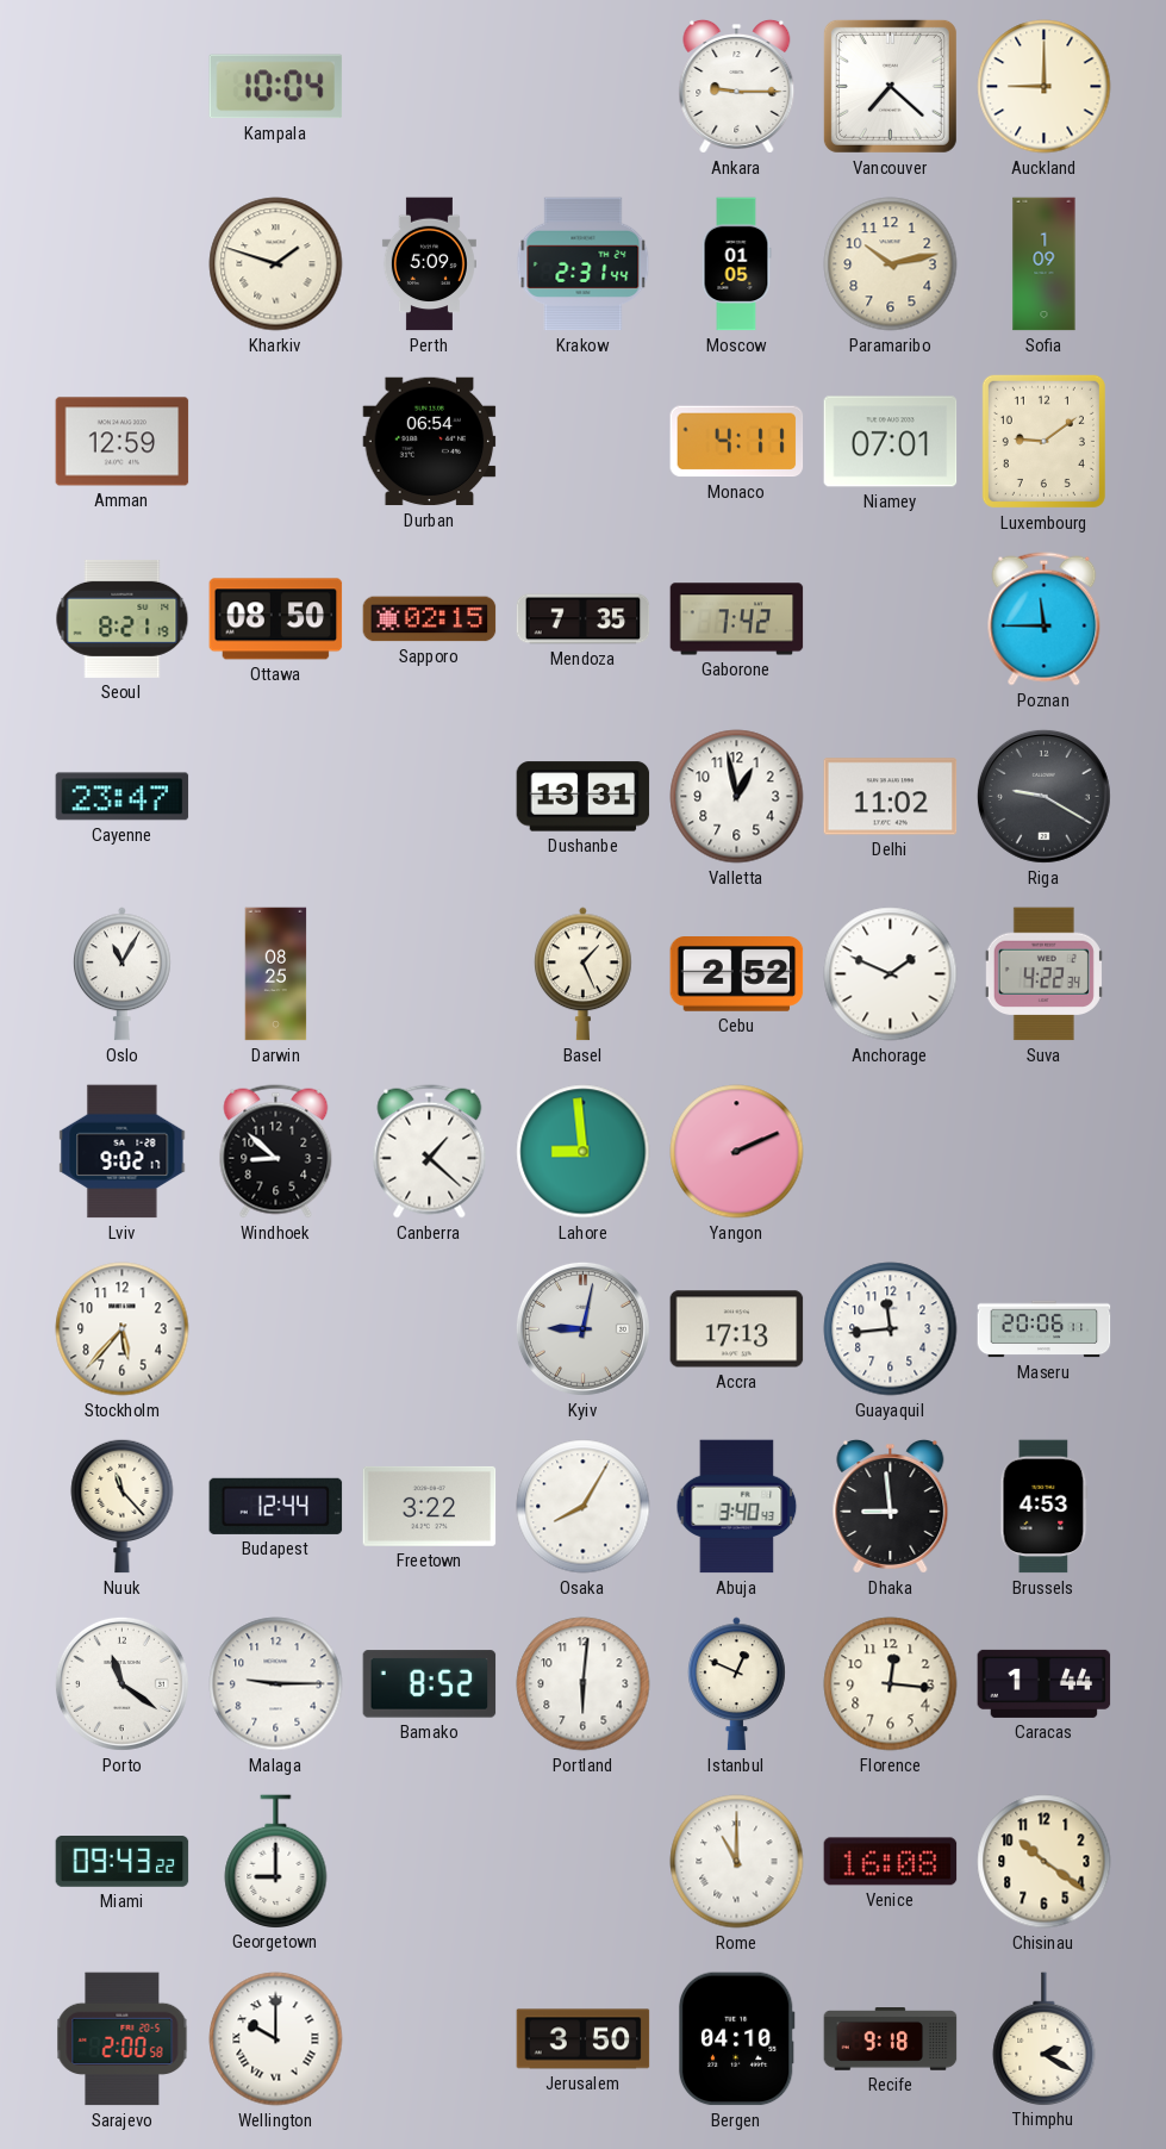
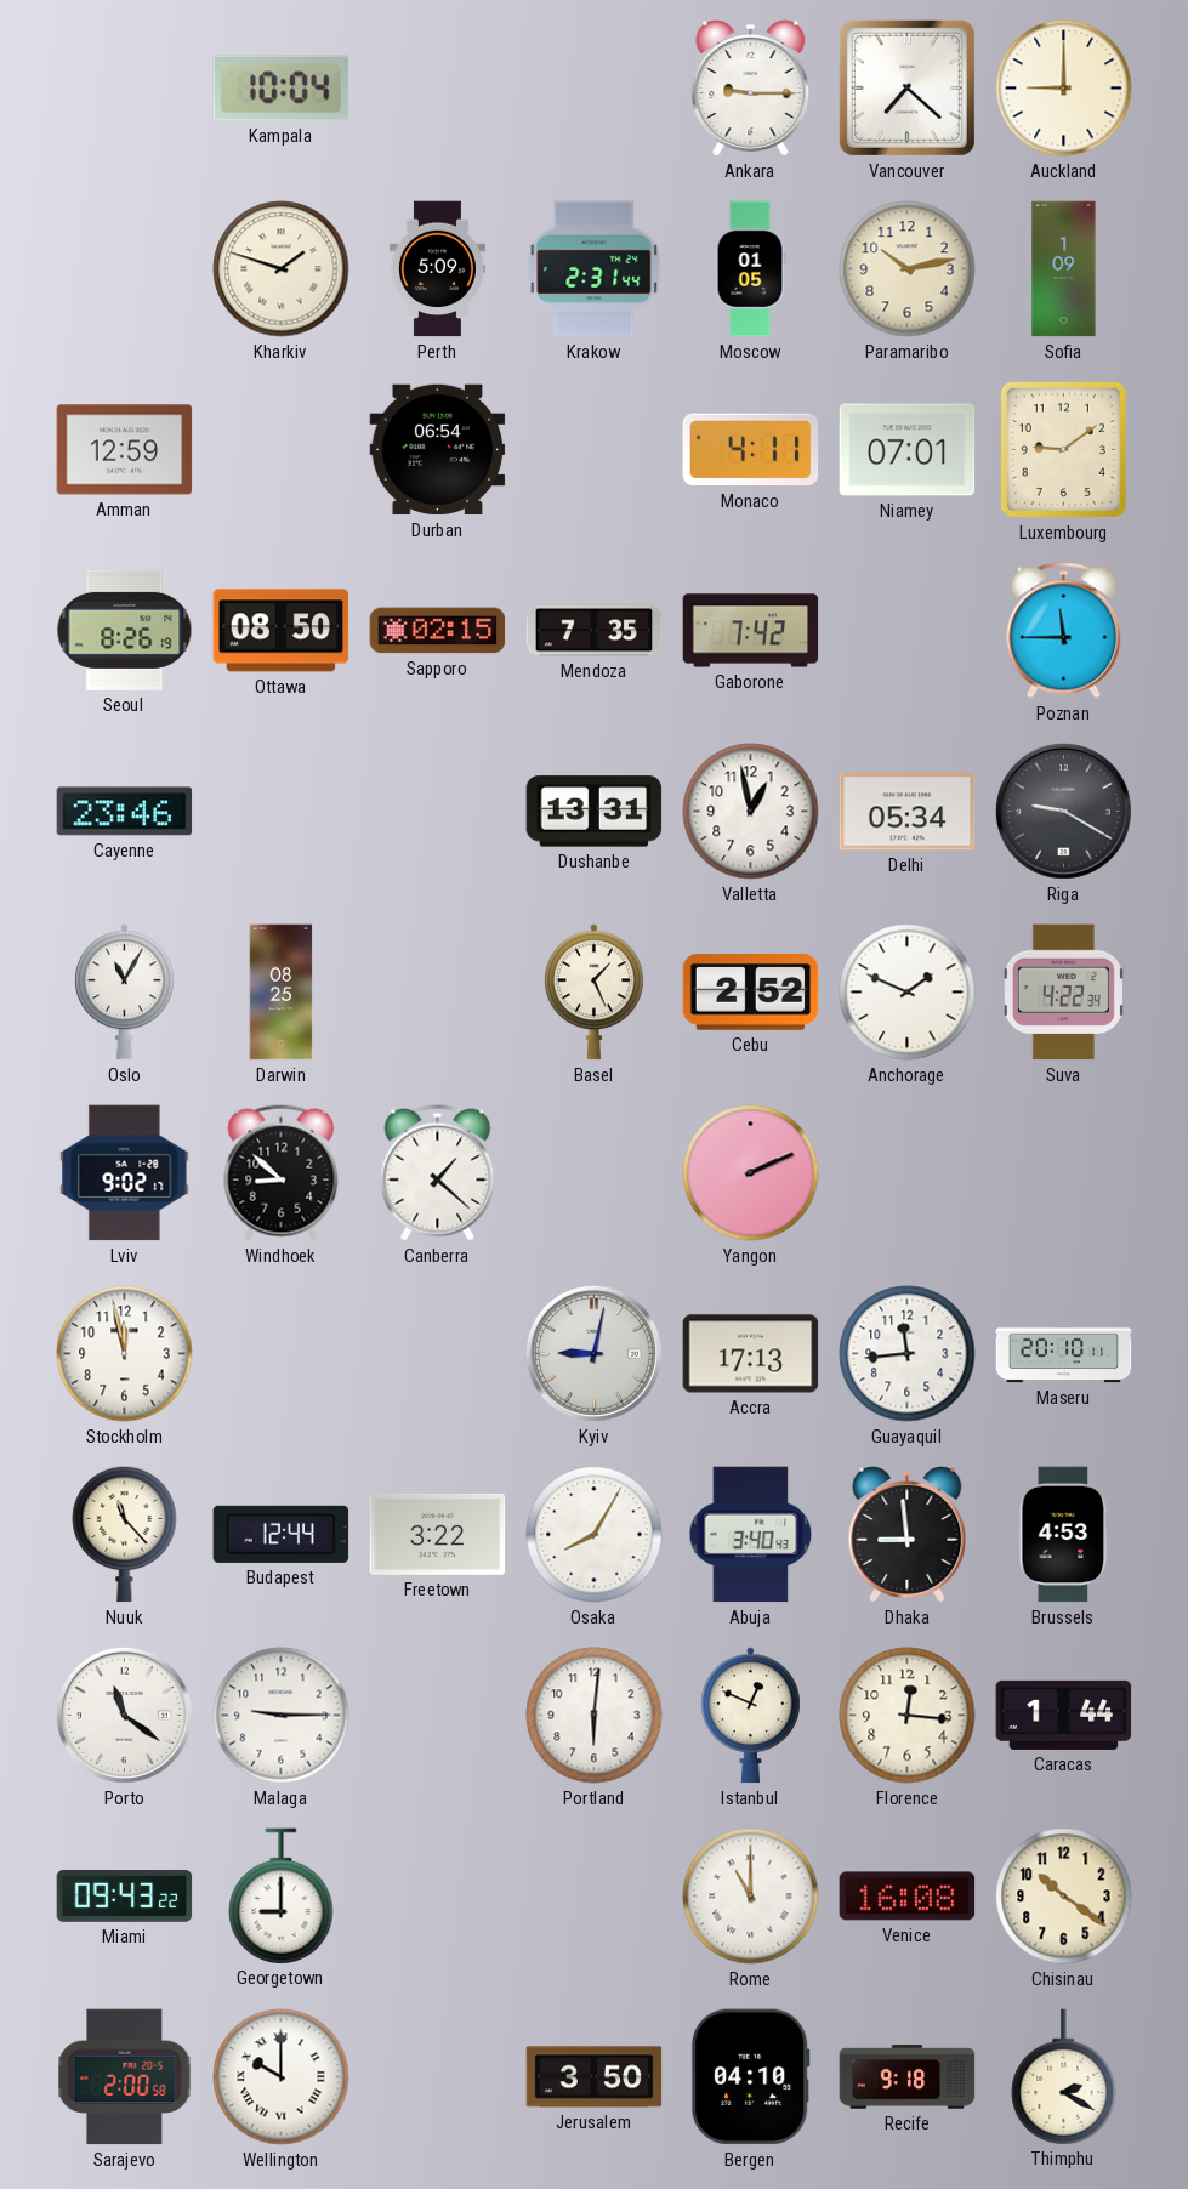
Seoul: 8:21 -> 8:26 (125, 630)
Cayenne: 23:47 -> 23:46 (125, 812)
Delhi: 11:02 -> 05:34 (908, 812)
Lahore: 8:59 -> none (584, 1152)
Stockholm: 5:37 -> 11:58 (125, 1354)
Maseru: 20:06 -> 20:10 (1064, 1354)
Bamako: 8:52 -> none (430, 1684)
